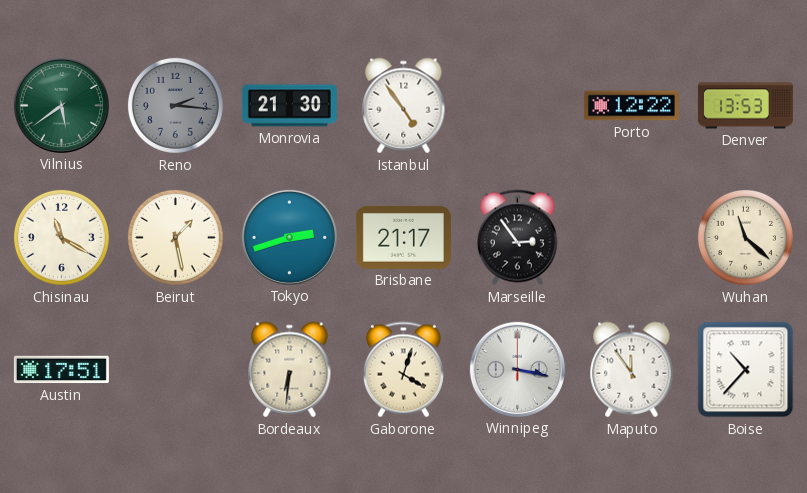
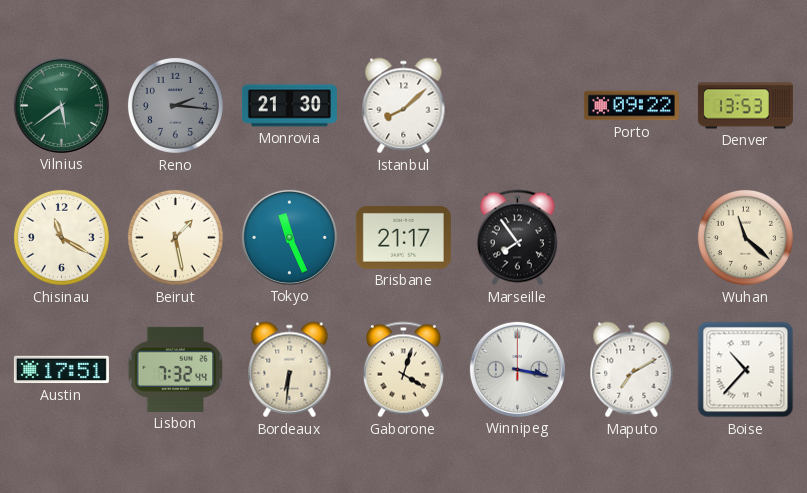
Istanbul: 4:54 -> 8:08 (404, 106)
Porto: 12:22 -> 09:22 (631, 106)
Tokyo: 2:42 -> 11:26 (289, 237)
Marseille: 2:54 -> 7:54 (517, 238)
Lisbon: none -> 7:32 (176, 369)
Maputo: 11:54 -> 7:10 (632, 370)
